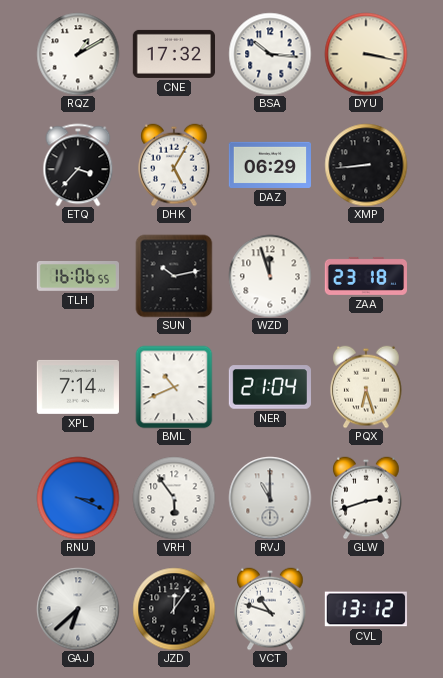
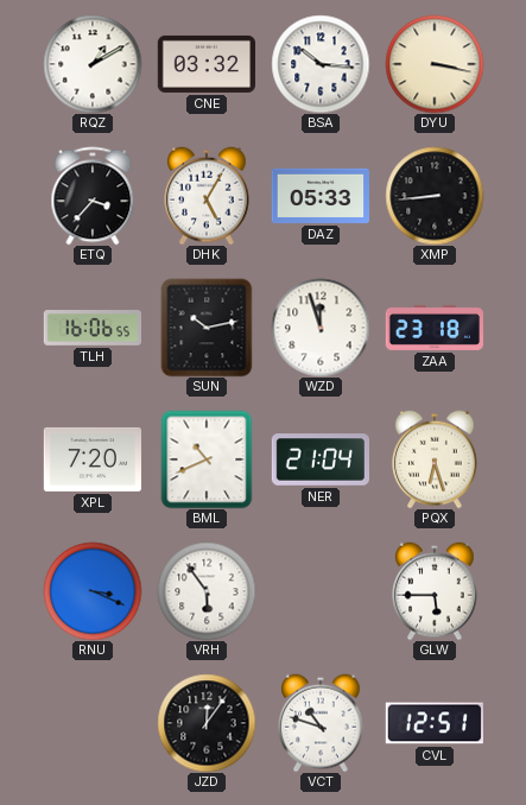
CNE: 17:32 -> 03:32 (205, 64)
DAZ: 06:29 -> 05:33 (319, 196)
XPL: 7:14 -> 7:20 (91, 459)
RVJ: 11:00 -> none (270, 498)
GLW: 2:42 -> 5:45 (435, 591)
GAJ: 6:38 -> none (78, 609)
CVL: 13:12 -> 12:51 (433, 723)
